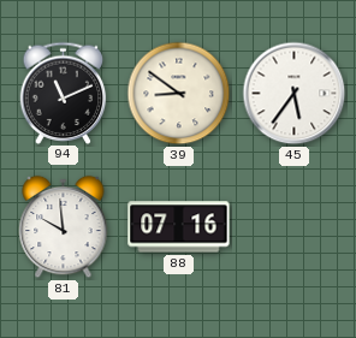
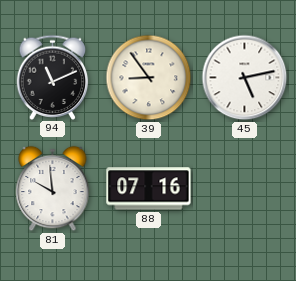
39: 8:51 -> 8:54 (149, 78)
45: 5:36 -> 5:13 (245, 78)
